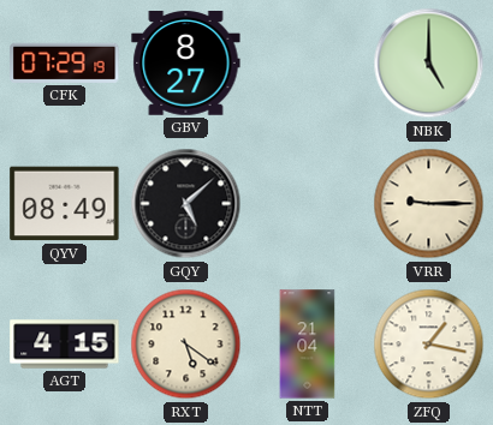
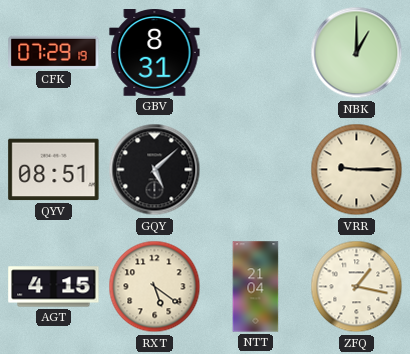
GBV: 8:27 -> 8:31 (155, 53)
NBK: 5:00 -> 1:00 (357, 53)
QYV: 08:49 -> 08:51 (54, 170)
